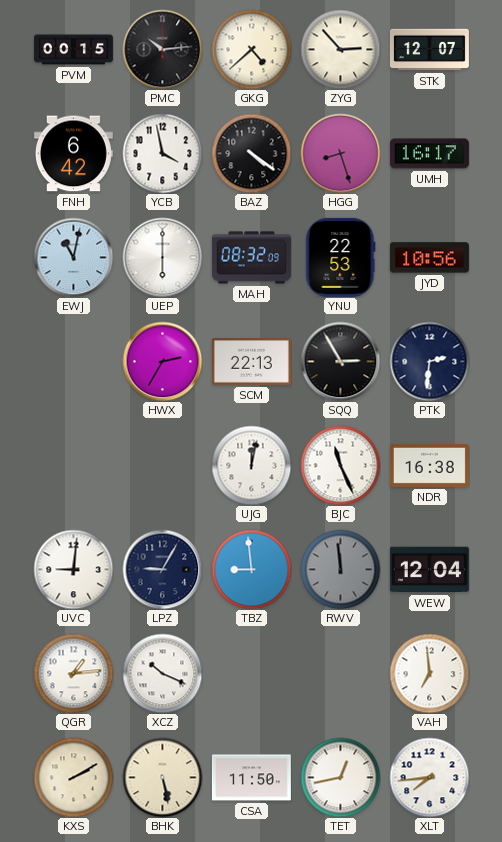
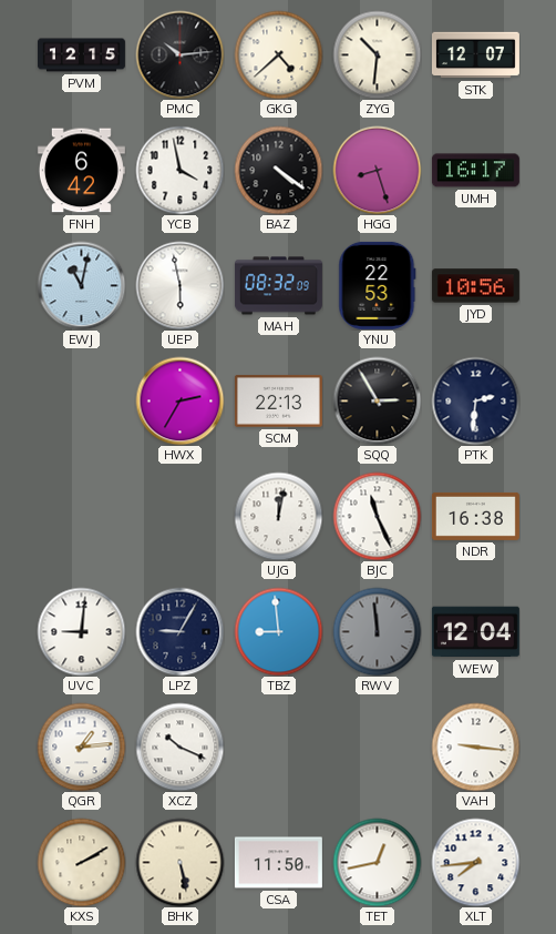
PVM: 00:15 -> 12:15 (81, 55)
ZYG: 2:53 -> 10:31 (377, 54)
UEP: 6:00 -> 5:58 (179, 285)
VAH: 6:59 -> 9:16 (475, 747)
